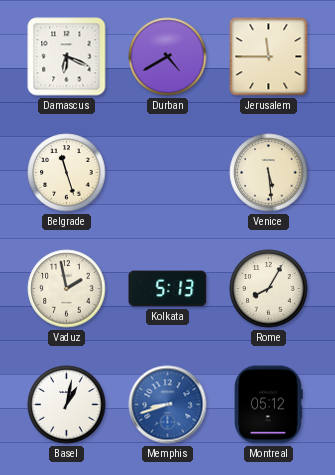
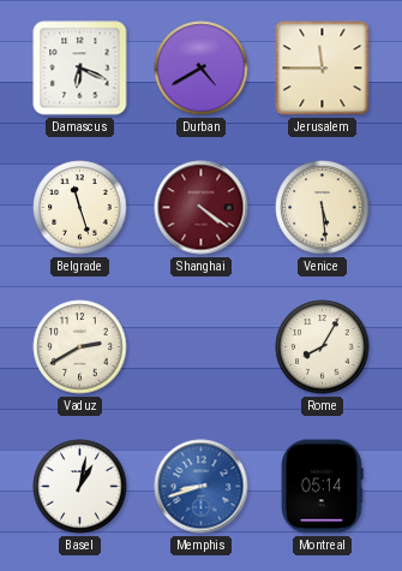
Shanghai: none -> 4:21 (202, 208)
Vaduz: 1:58 -> 2:40 (80, 347)
Kolkata: 5:13 -> none (168, 289)
Montreal: 05:12 -> 05:14 (323, 487)
